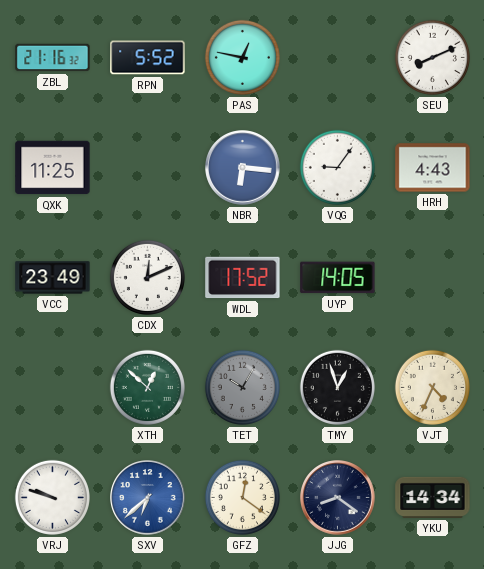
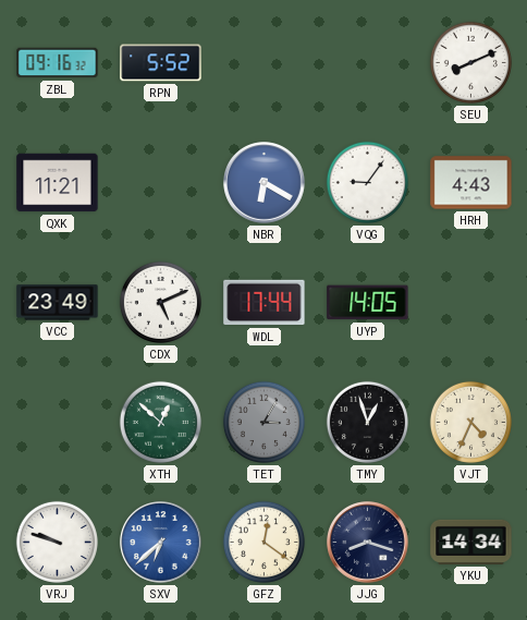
ZBL: 21:16 -> 09:16 (58, 63)
PAS: 12:47 -> none (242, 57)
QXK: 11:25 -> 11:21 (58, 183)
NBR: 6:16 -> 6:20 (265, 183)
CDX: 12:11 -> 5:11 (160, 302)
WDL: 17:52 -> 17:44 (265, 303)
TET: 10:05 -> 3:05 (263, 422)
JJG: 8:21 -> 8:18 (368, 543)
